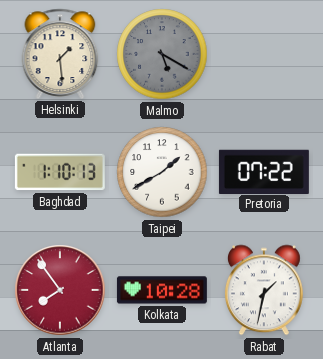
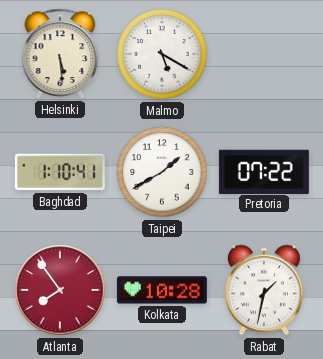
Helsinki: 1:29 -> 5:29 (60, 54)
Malmo dial: grey -> white (162, 54)
Baghdad: 1:10:13 -> 1:10:41 (60, 172)
